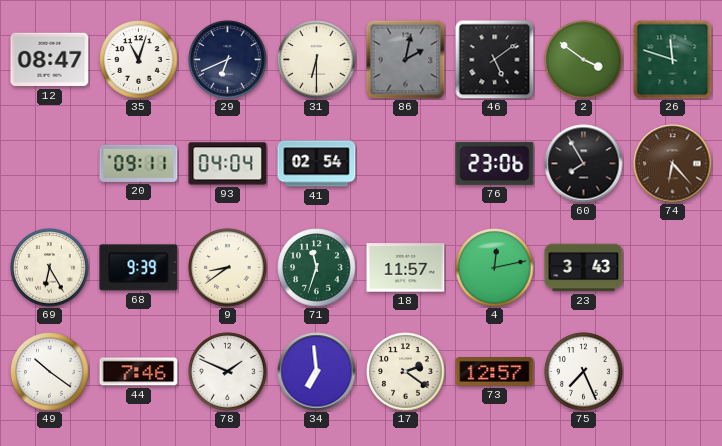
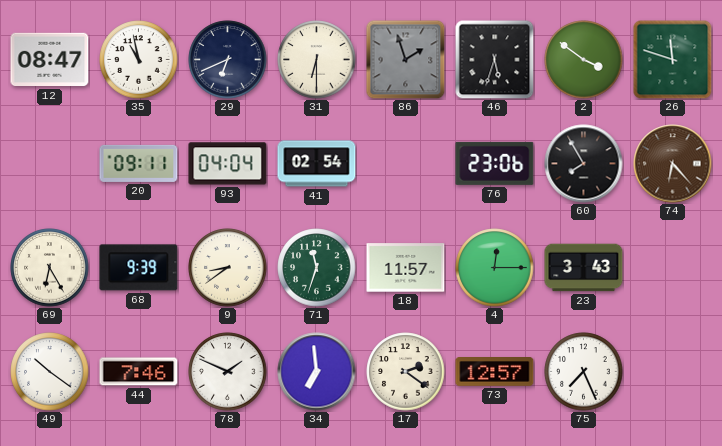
35: 11:03 -> 10:58 (139, 60)
86: 2:02 -> 1:57 (406, 60)
46: 5:09 -> 5:33 (495, 60)
4: 12:13 -> 12:15 (495, 268)
